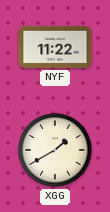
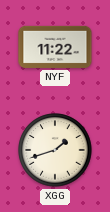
XGG: 1:40 -> 1:42 (55, 150)
